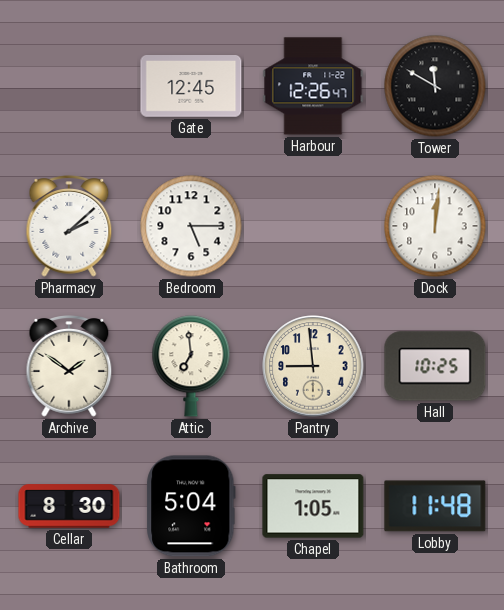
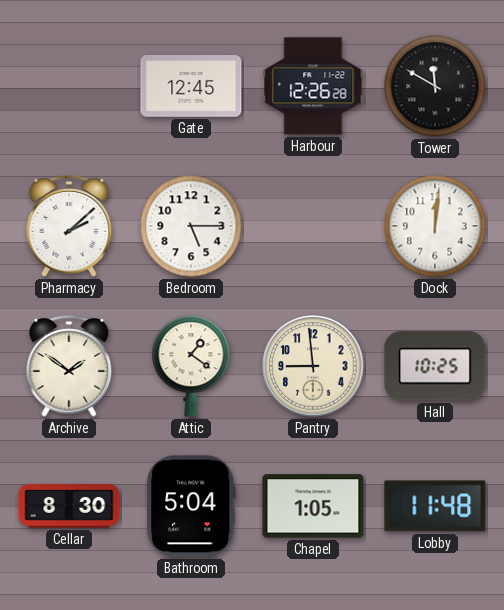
Harbour: 12:26:47 -> 12:26:28 (313, 86)
Attic: 6:59 -> 1:21 (191, 366)
